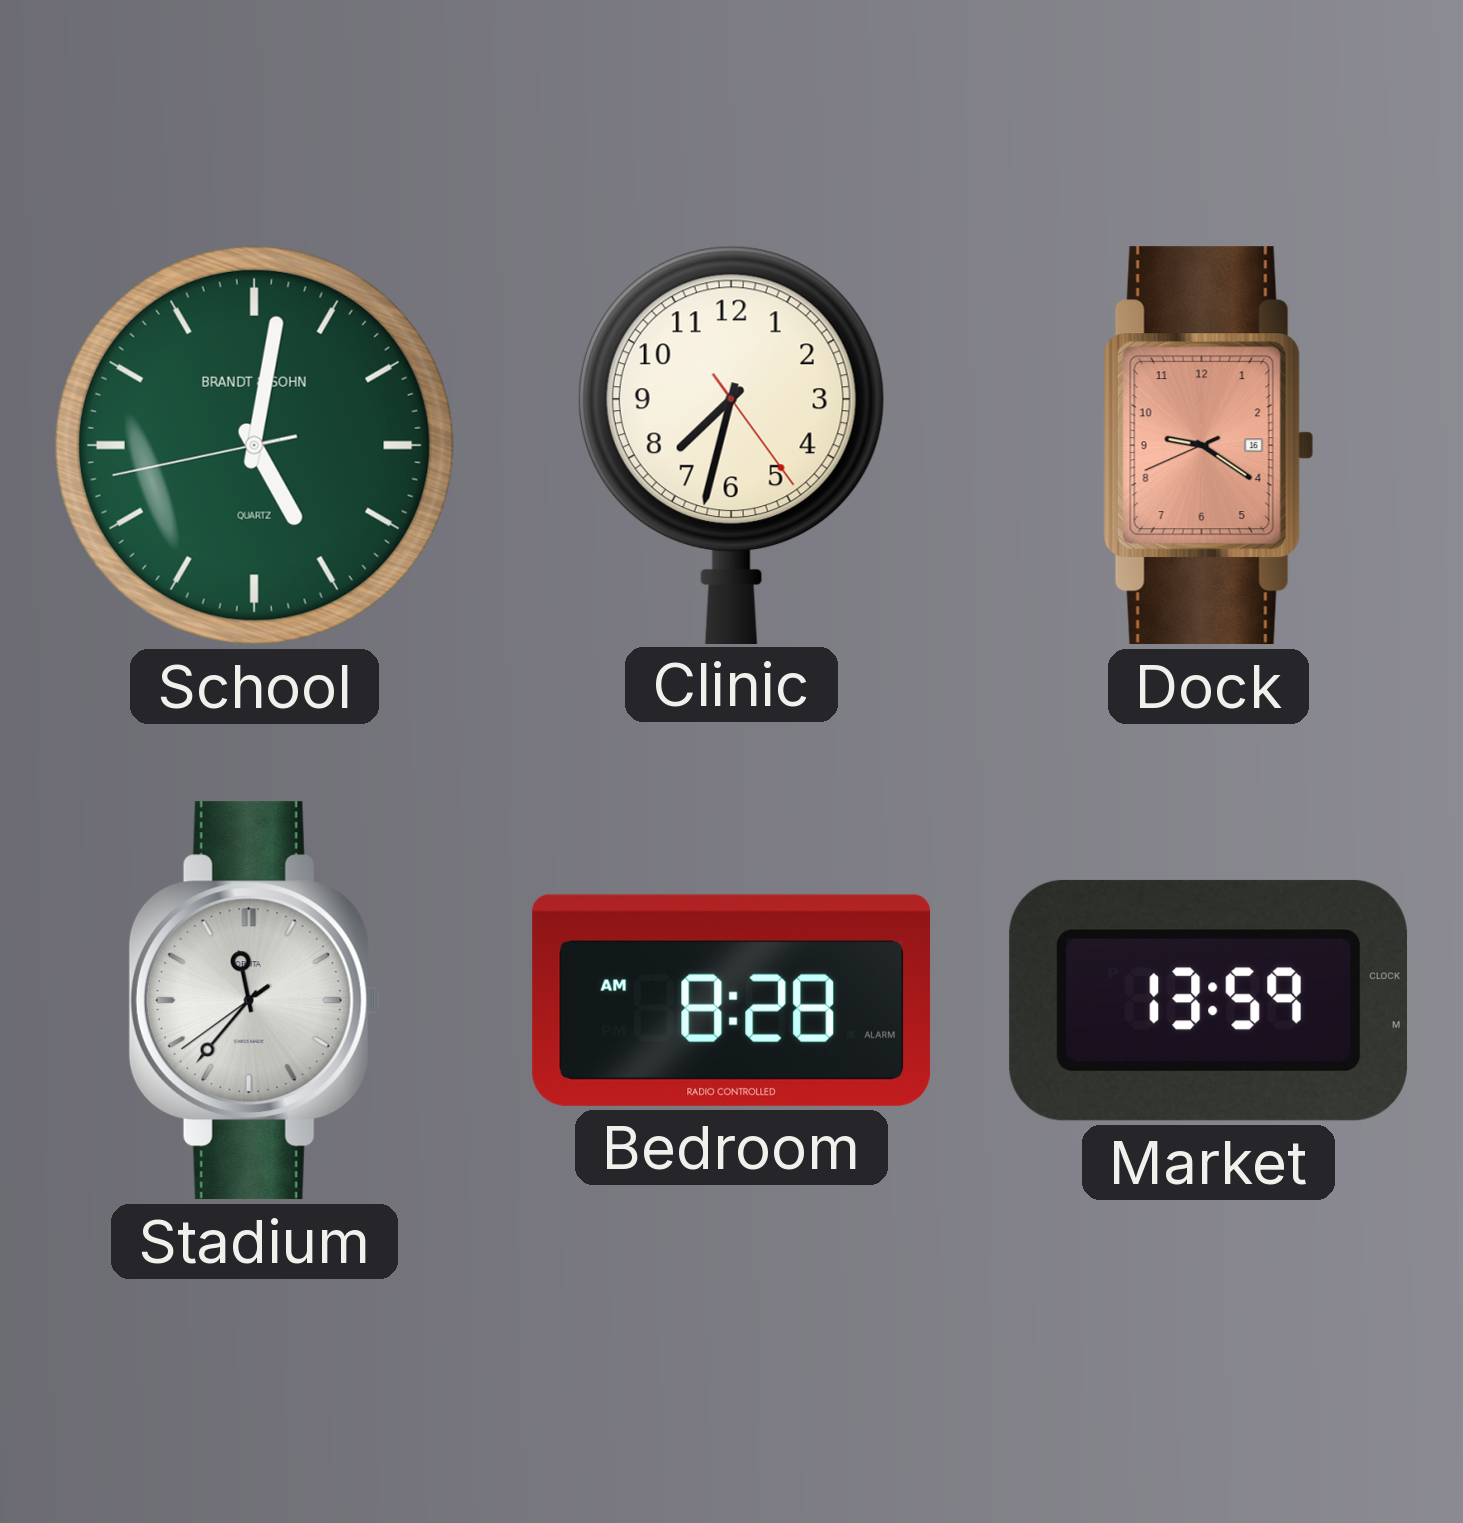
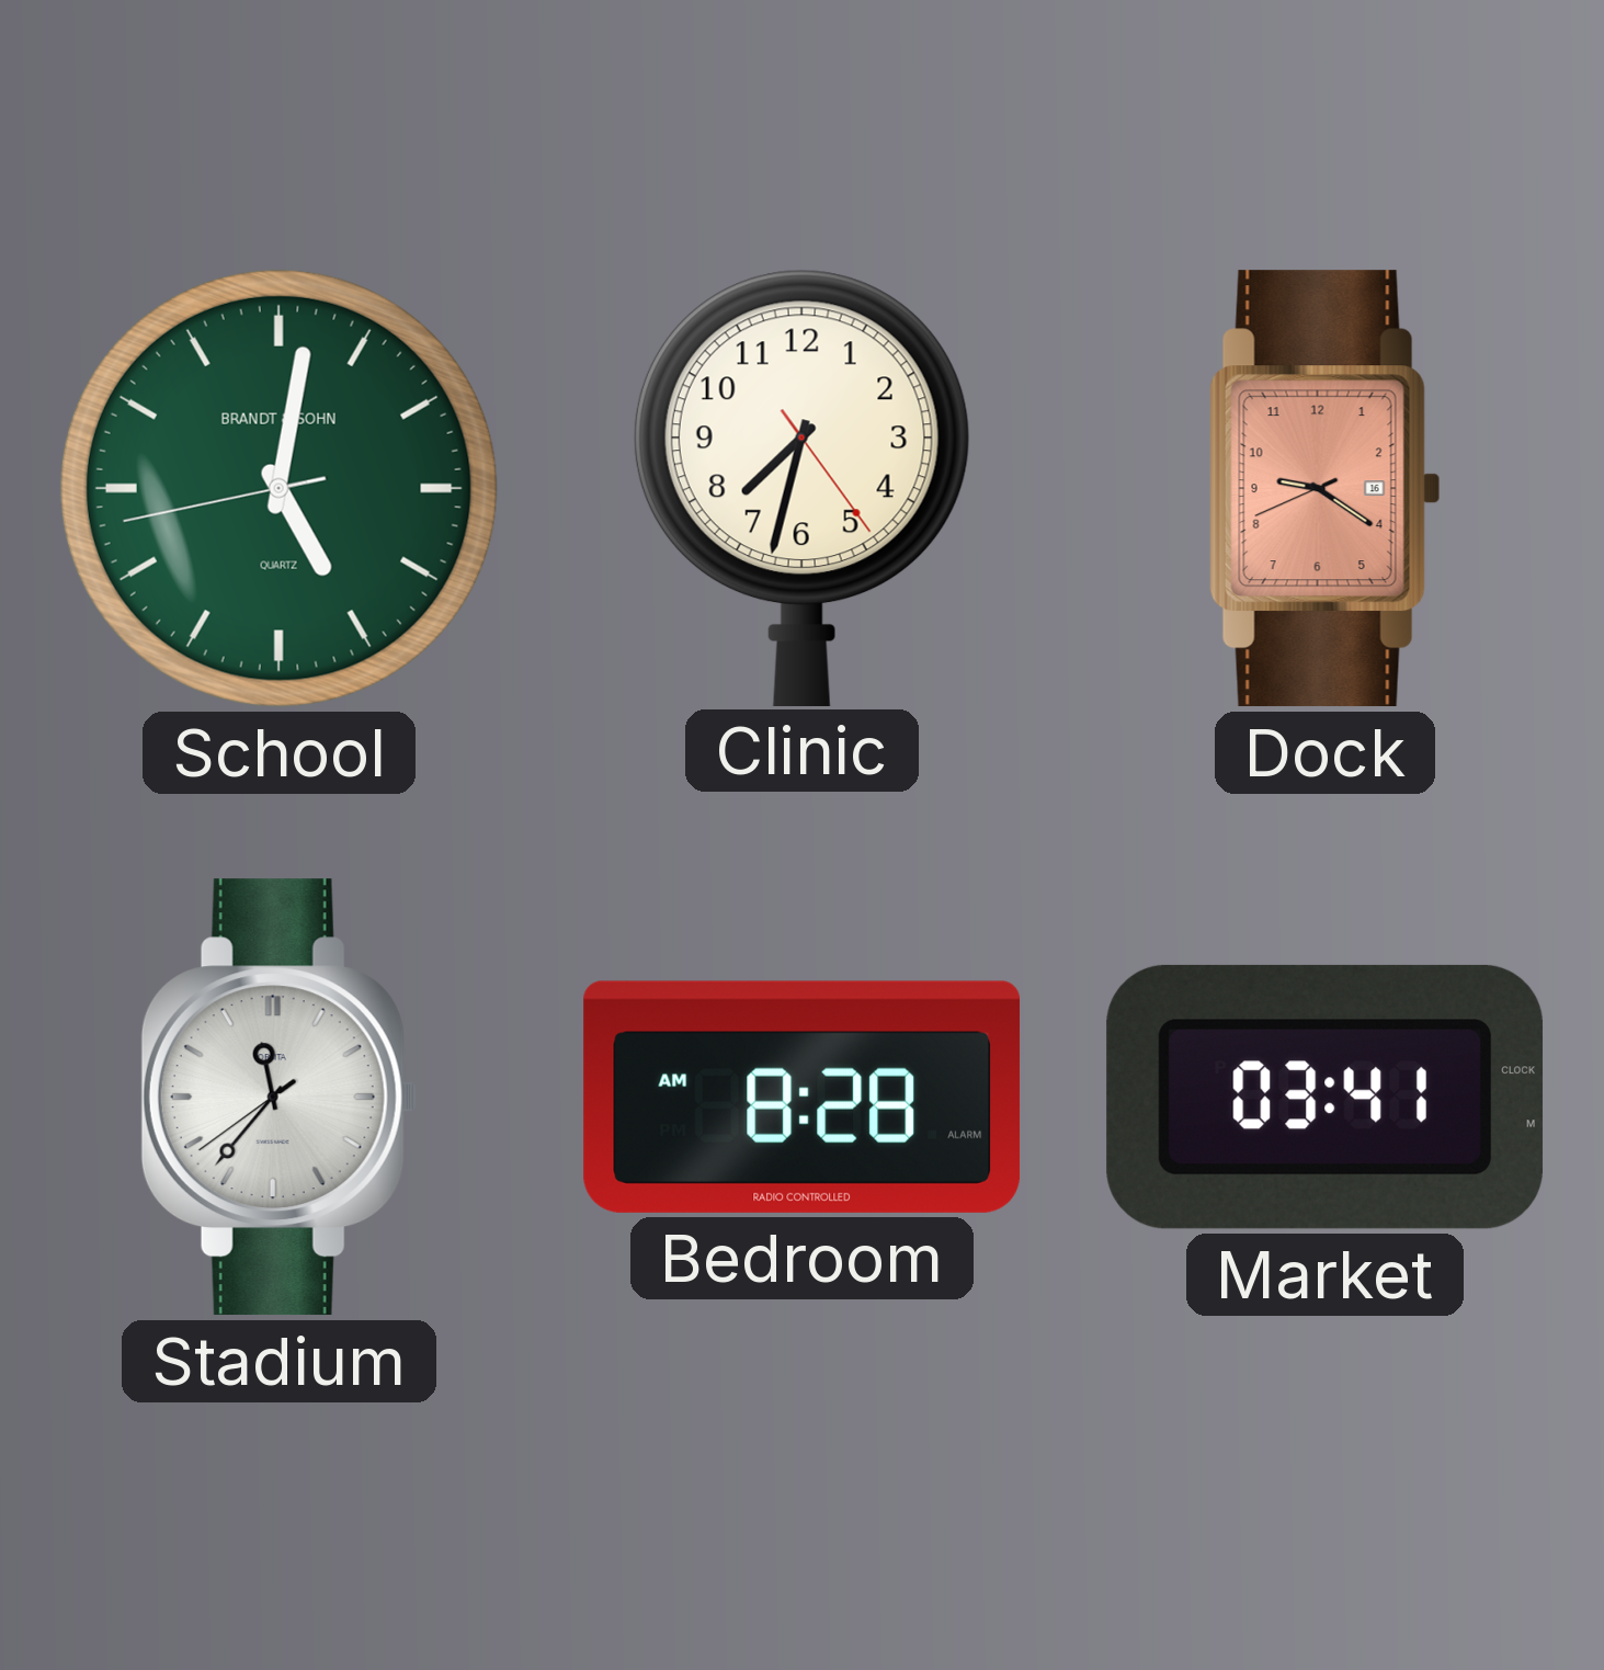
Market: 13:59 -> 03:41 (1326, 1097)
